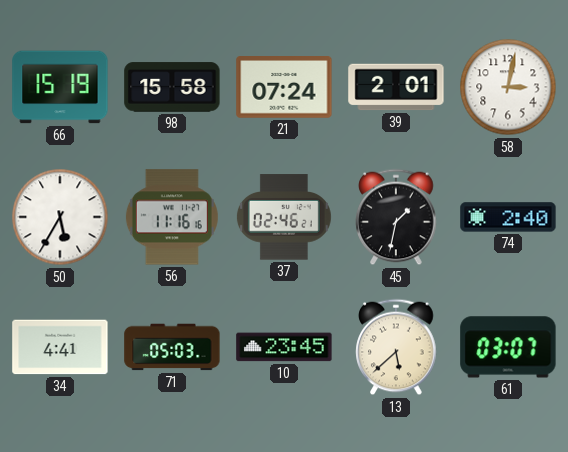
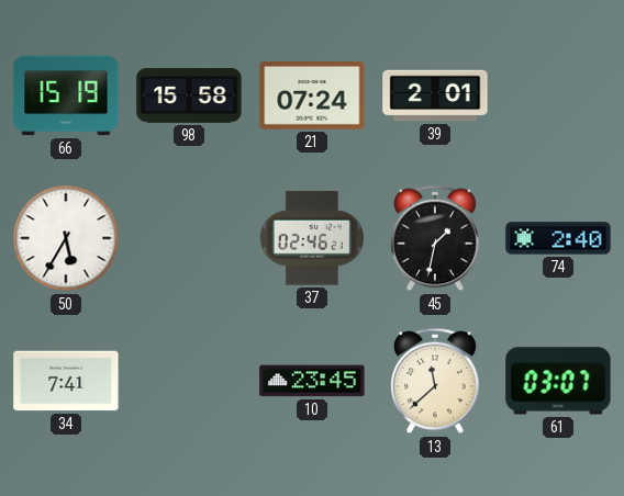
58: 3:02 -> none (508, 87)
56: 11:16 -> none (172, 217)
34: 4:41 -> 7:41 (66, 381)
71: 05:03 -> none (172, 347)
13: 5:38 -> 11:38 (435, 381)
